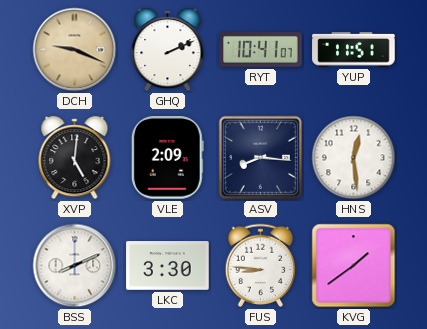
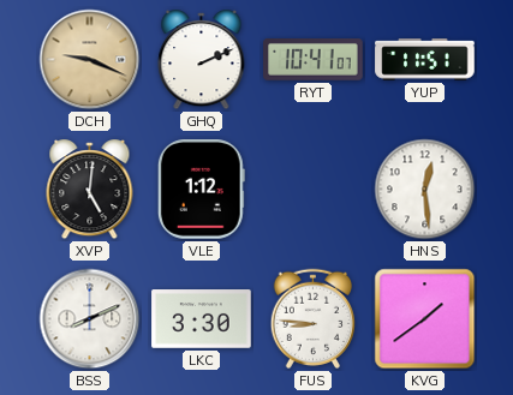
VLE: 2:09 -> 1:12 (201, 190)
ASV: 8:16 -> none (260, 157)
